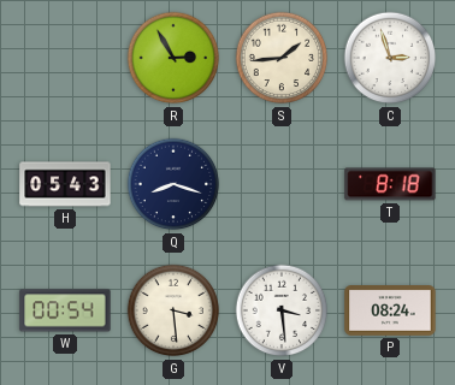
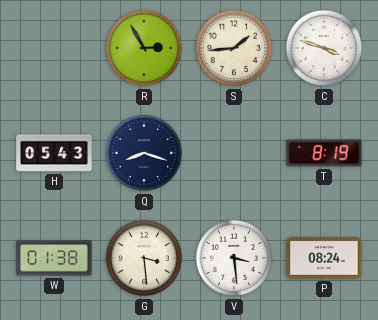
C: 2:57 -> 3:48 (324, 48)
T: 8:18 -> 8:19 (324, 153)
W: 00:54 -> 01:38 (54, 258)
